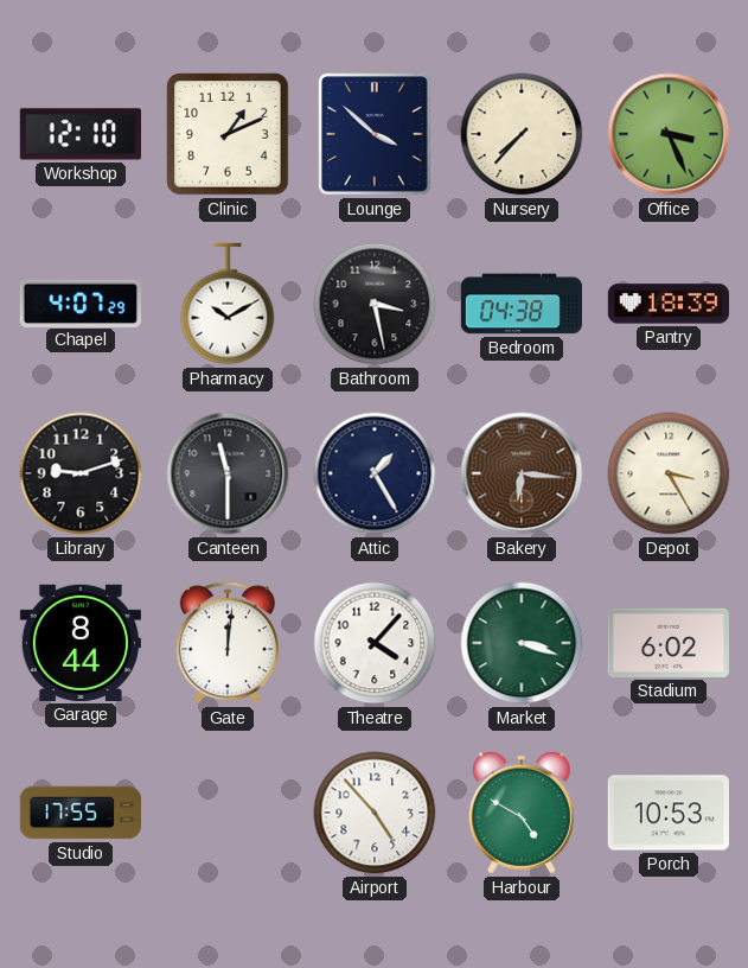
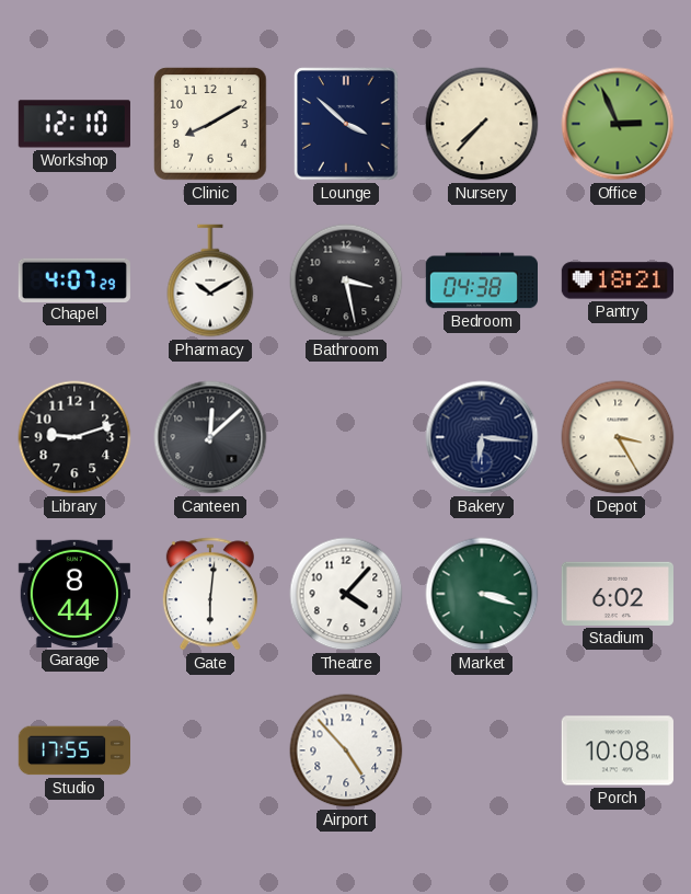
Clinic: 1:11 -> 8:10 (210, 124)
Office: 3:26 -> 2:56 (618, 124)
Pantry: 18:39 -> 18:21 (617, 280)
Canteen: 11:30 -> 12:08 (210, 437)
Attic: 1:25 -> none (375, 473)
Bakery dial: brown -> navy (482, 437)
Gate: 12:01 -> 6:01 (210, 594)
Harbour: 4:50 -> none (522, 813)
Porch: 10:53 -> 10:08 (618, 750)
